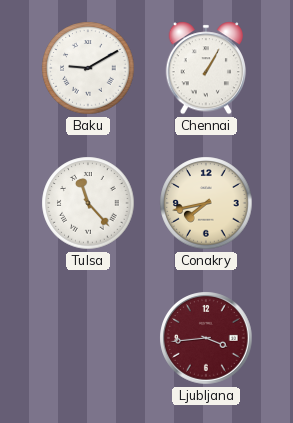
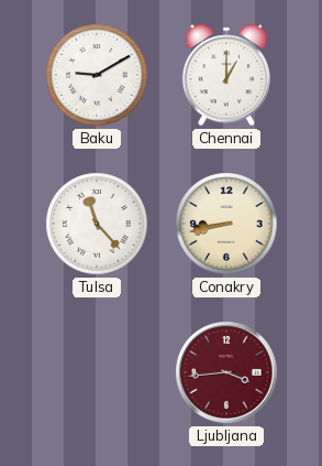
Chennai: 1:05 -> 1:00 (226, 75)
Conakry: 7:43 -> 8:43 (226, 224)
